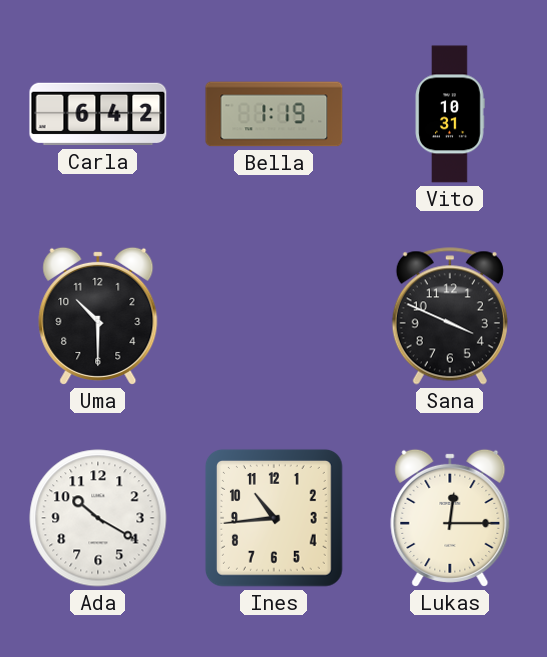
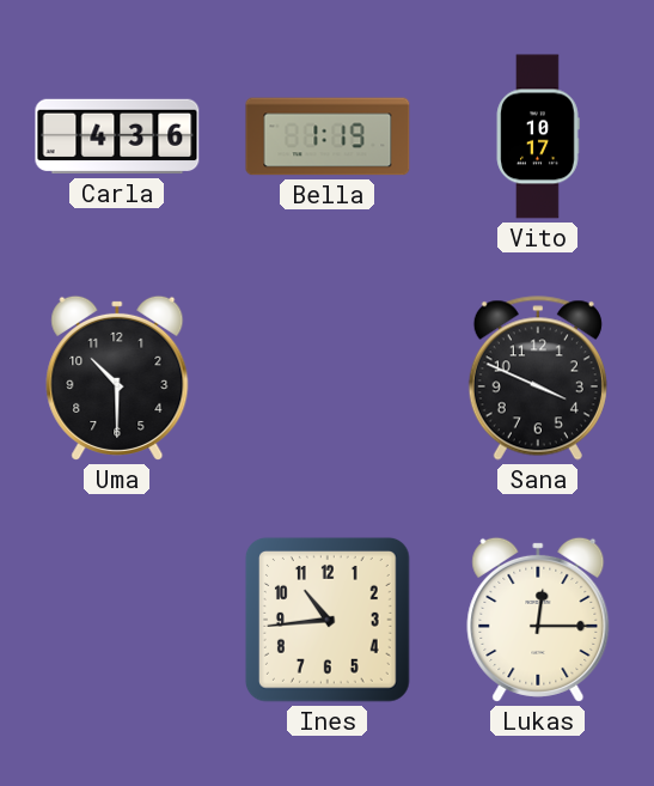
Carla: 6:42 -> 4:36 (117, 136)
Vito: 10:31 -> 10:17 (538, 136)
Ada: 10:20 -> none (98, 518)
